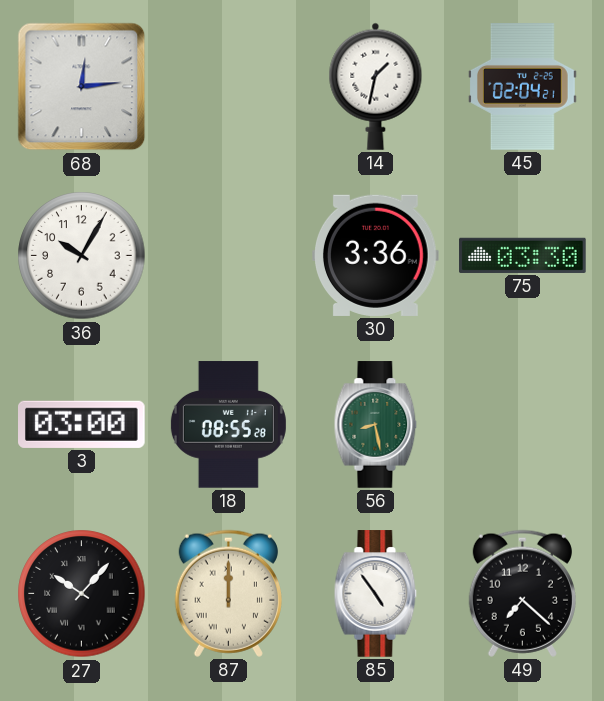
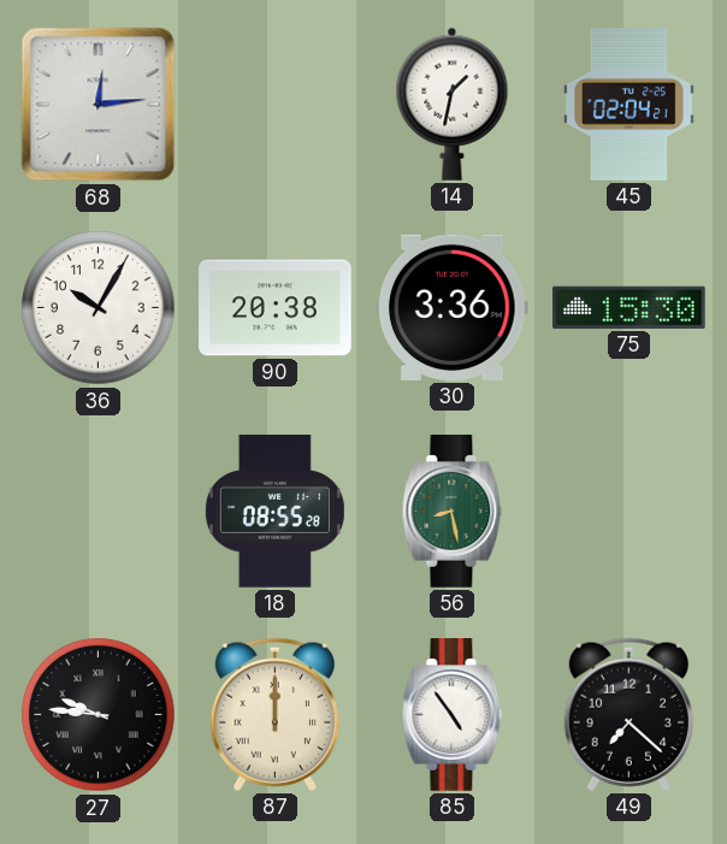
90: none -> 20:38 (276, 308)
75: 03:30 -> 15:30 (630, 307)
3: 03:00 -> none (82, 424)
27: 10:07 -> 9:46 (99, 715)
